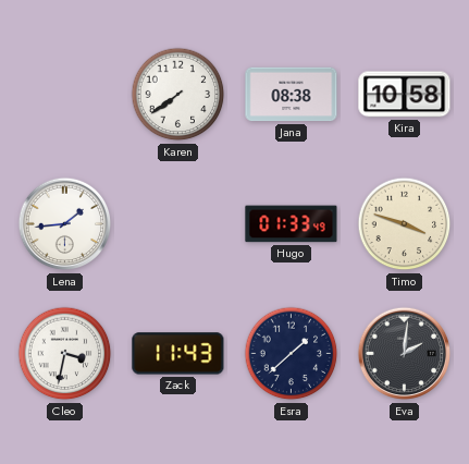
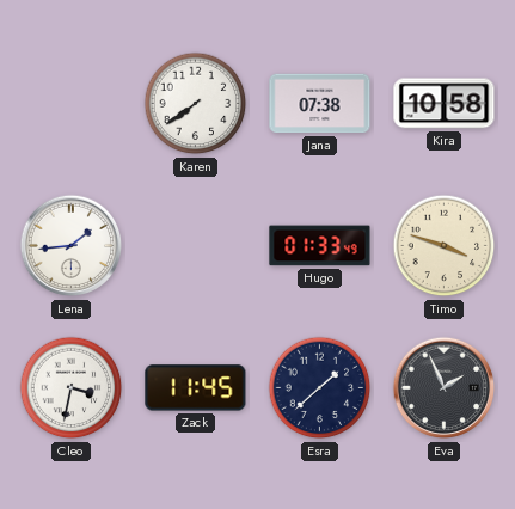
Jana: 08:38 -> 07:38 (320, 104)
Zack: 11:43 -> 11:45 (196, 388)
Eva: 2:01 -> 1:56 (445, 388)
